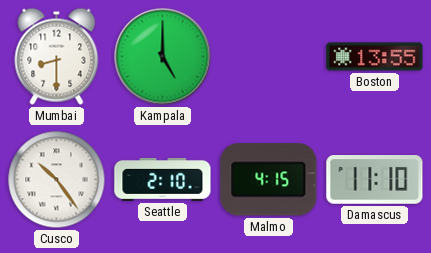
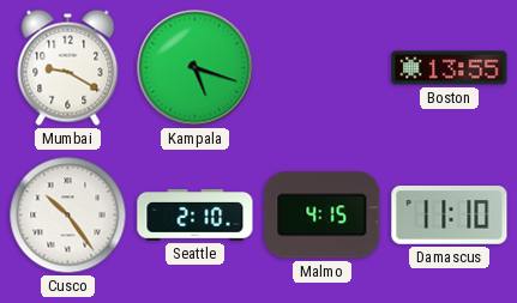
Mumbai: 8:30 -> 9:20 (68, 67)
Kampala: 5:00 -> 5:18 (196, 68)
